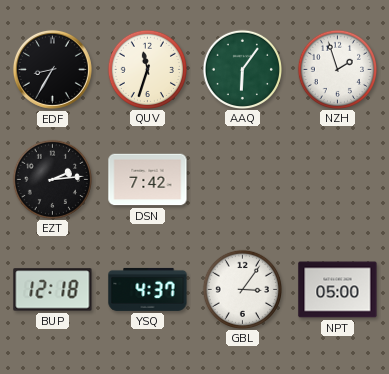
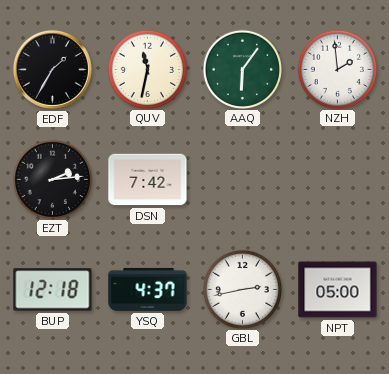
EDF: 8:35 -> 1:35 (52, 69)
QUV: 11:33 -> 11:32 (147, 69)
NZH: 1:57 -> 1:59 (337, 69)
GBL: 3:06 -> 2:43 (242, 289)
